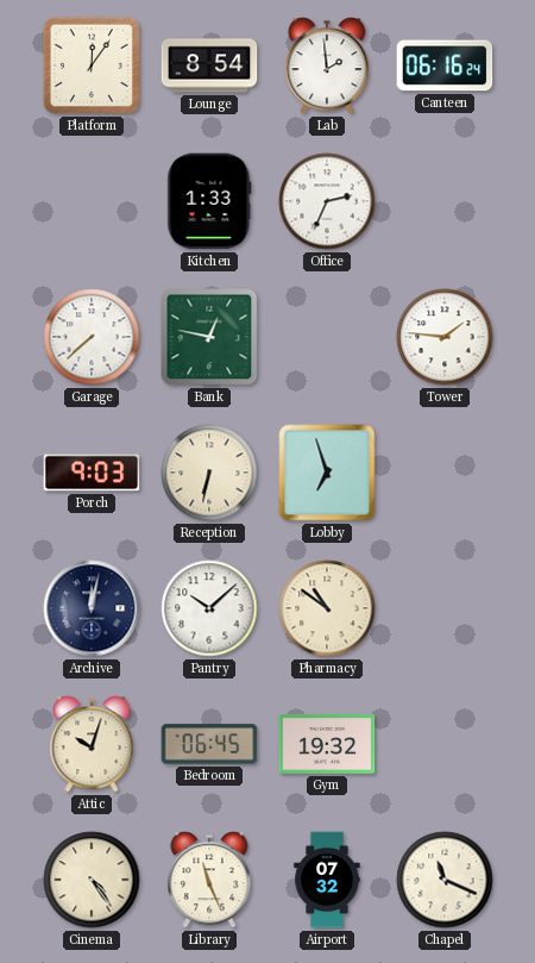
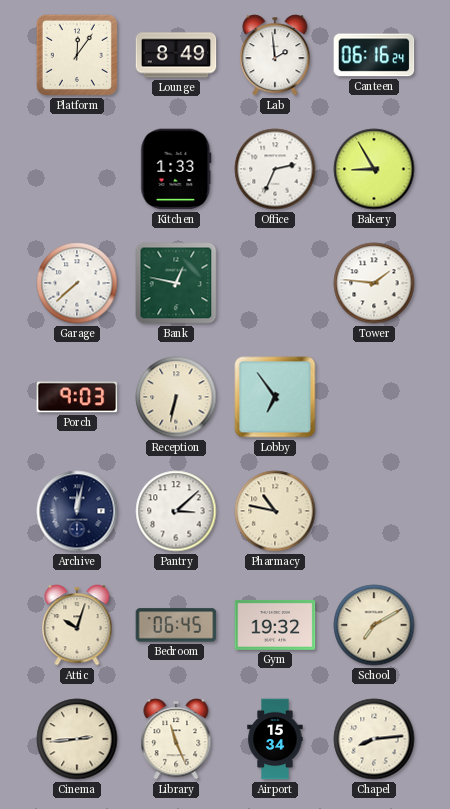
Lounge: 8:54 -> 8:49 (176, 55)
Bakery: none -> 8:55 (374, 169)
Lobby: 6:57 -> 6:54 (275, 397)
Pantry: 10:08 -> 3:08 (176, 511)
Pharmacy: 10:51 -> 10:47 (275, 511)
School: none -> 7:10 (374, 625)
Cinema: 4:24 -> 2:44 (77, 739)
Airport: 07:32 -> 15:34 (275, 739)
Chapel: 11:19 -> 8:14 (374, 739)
